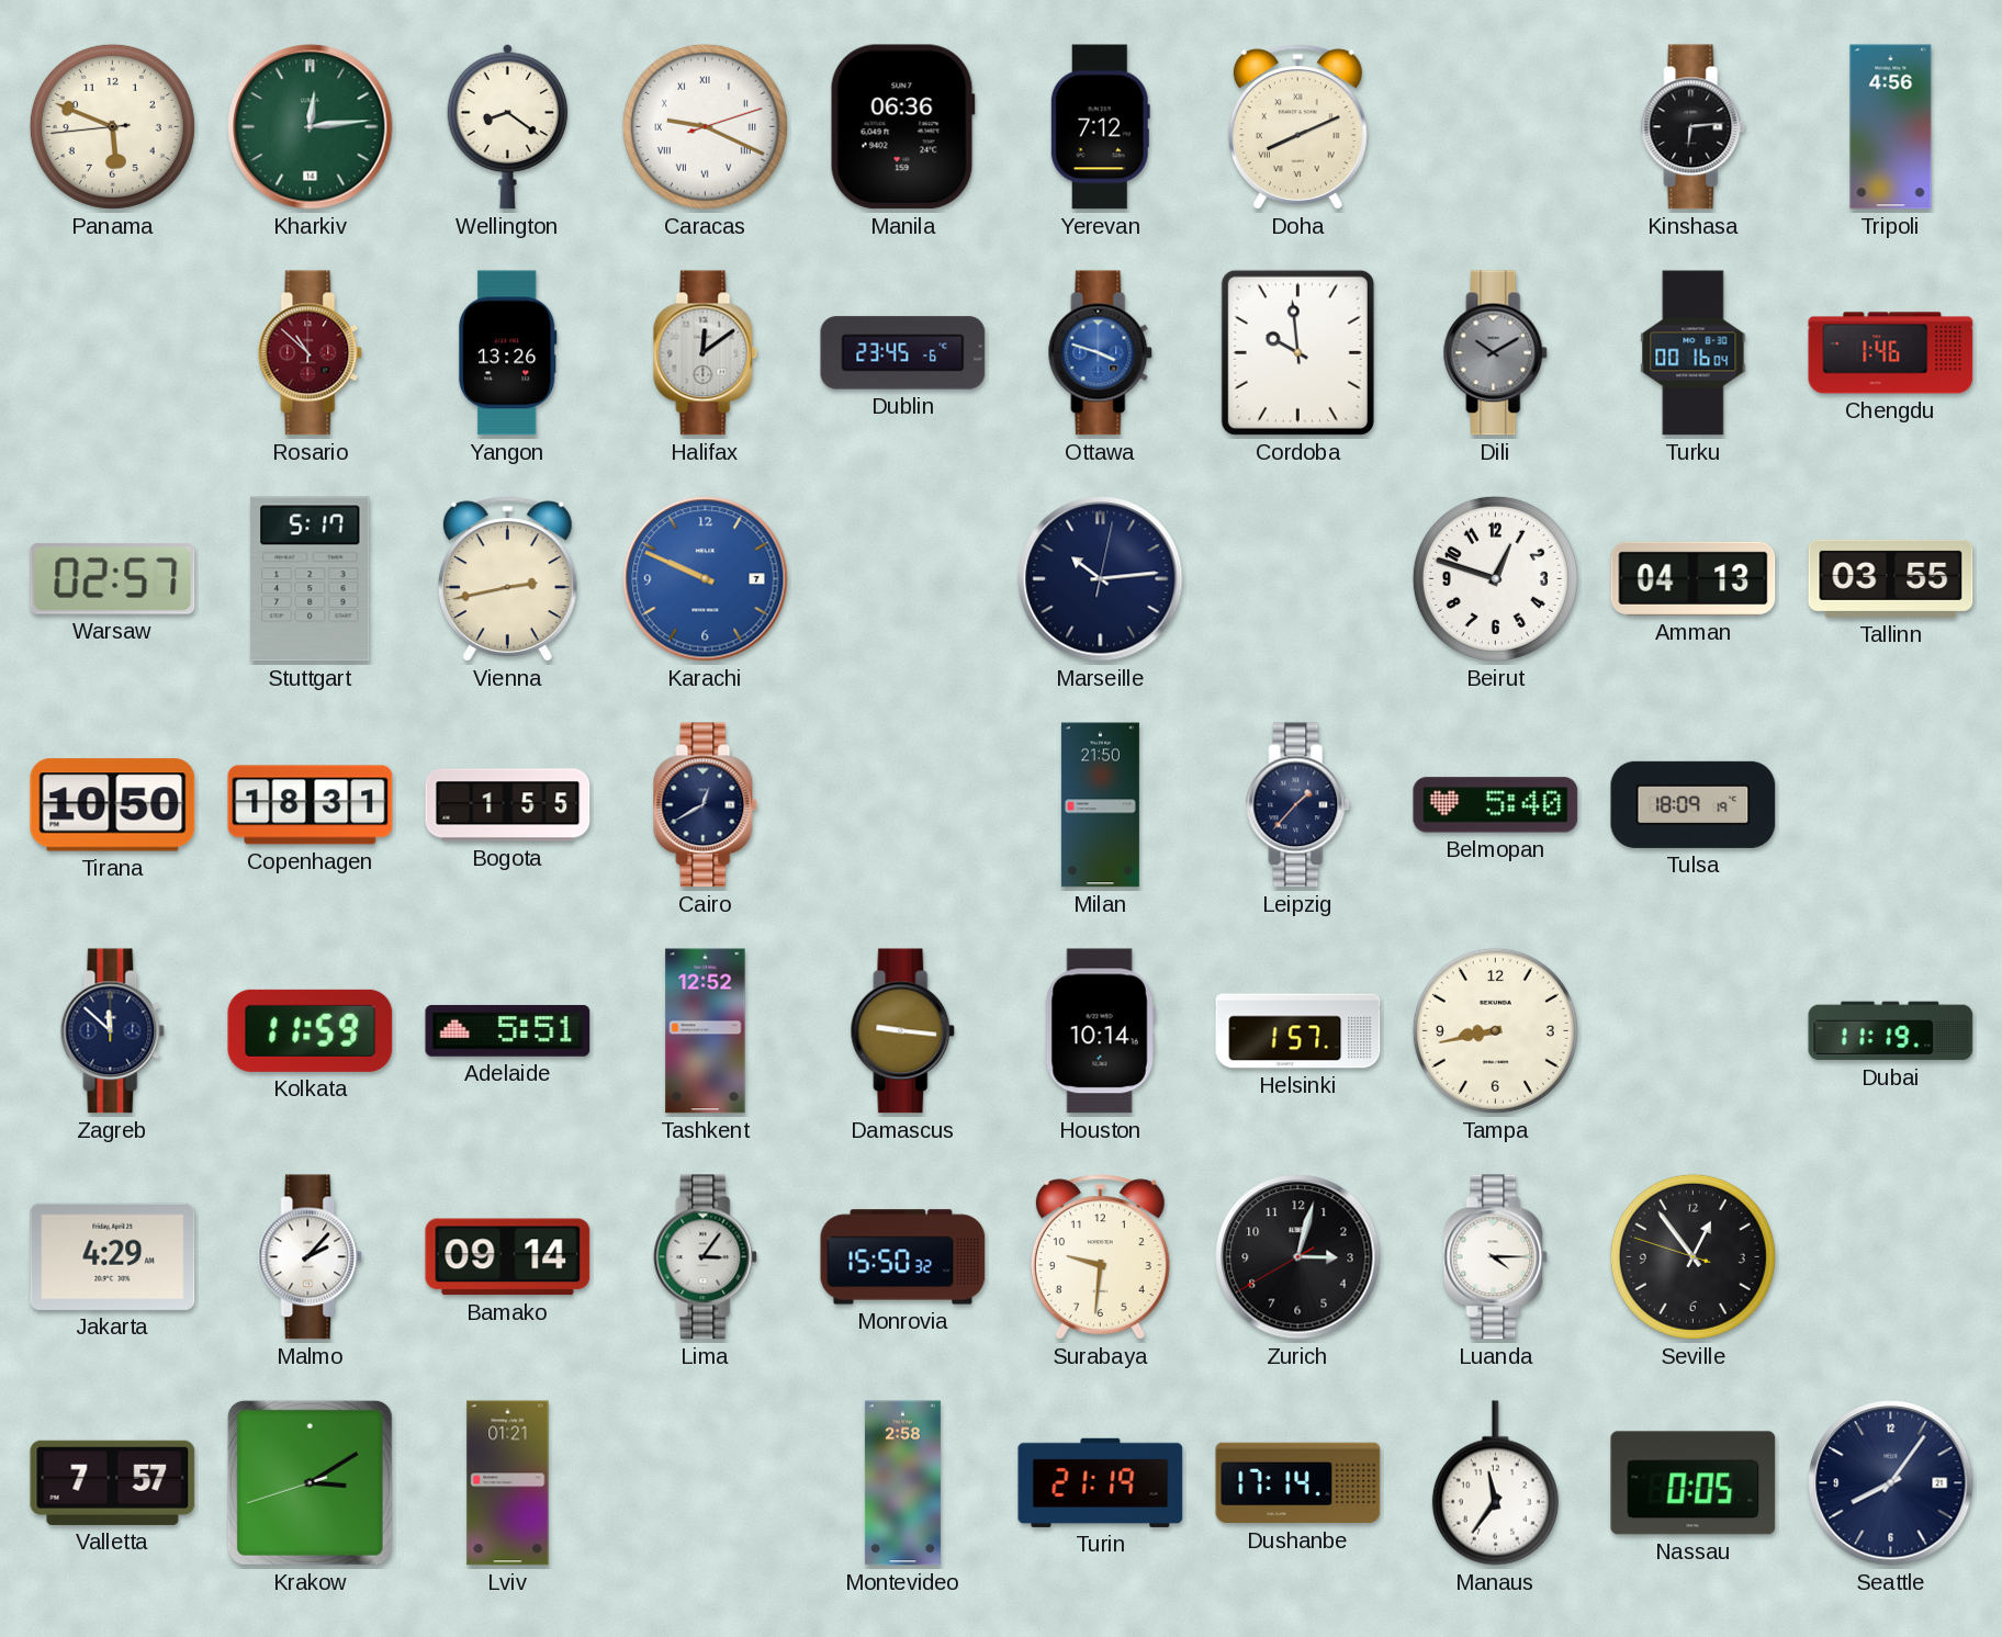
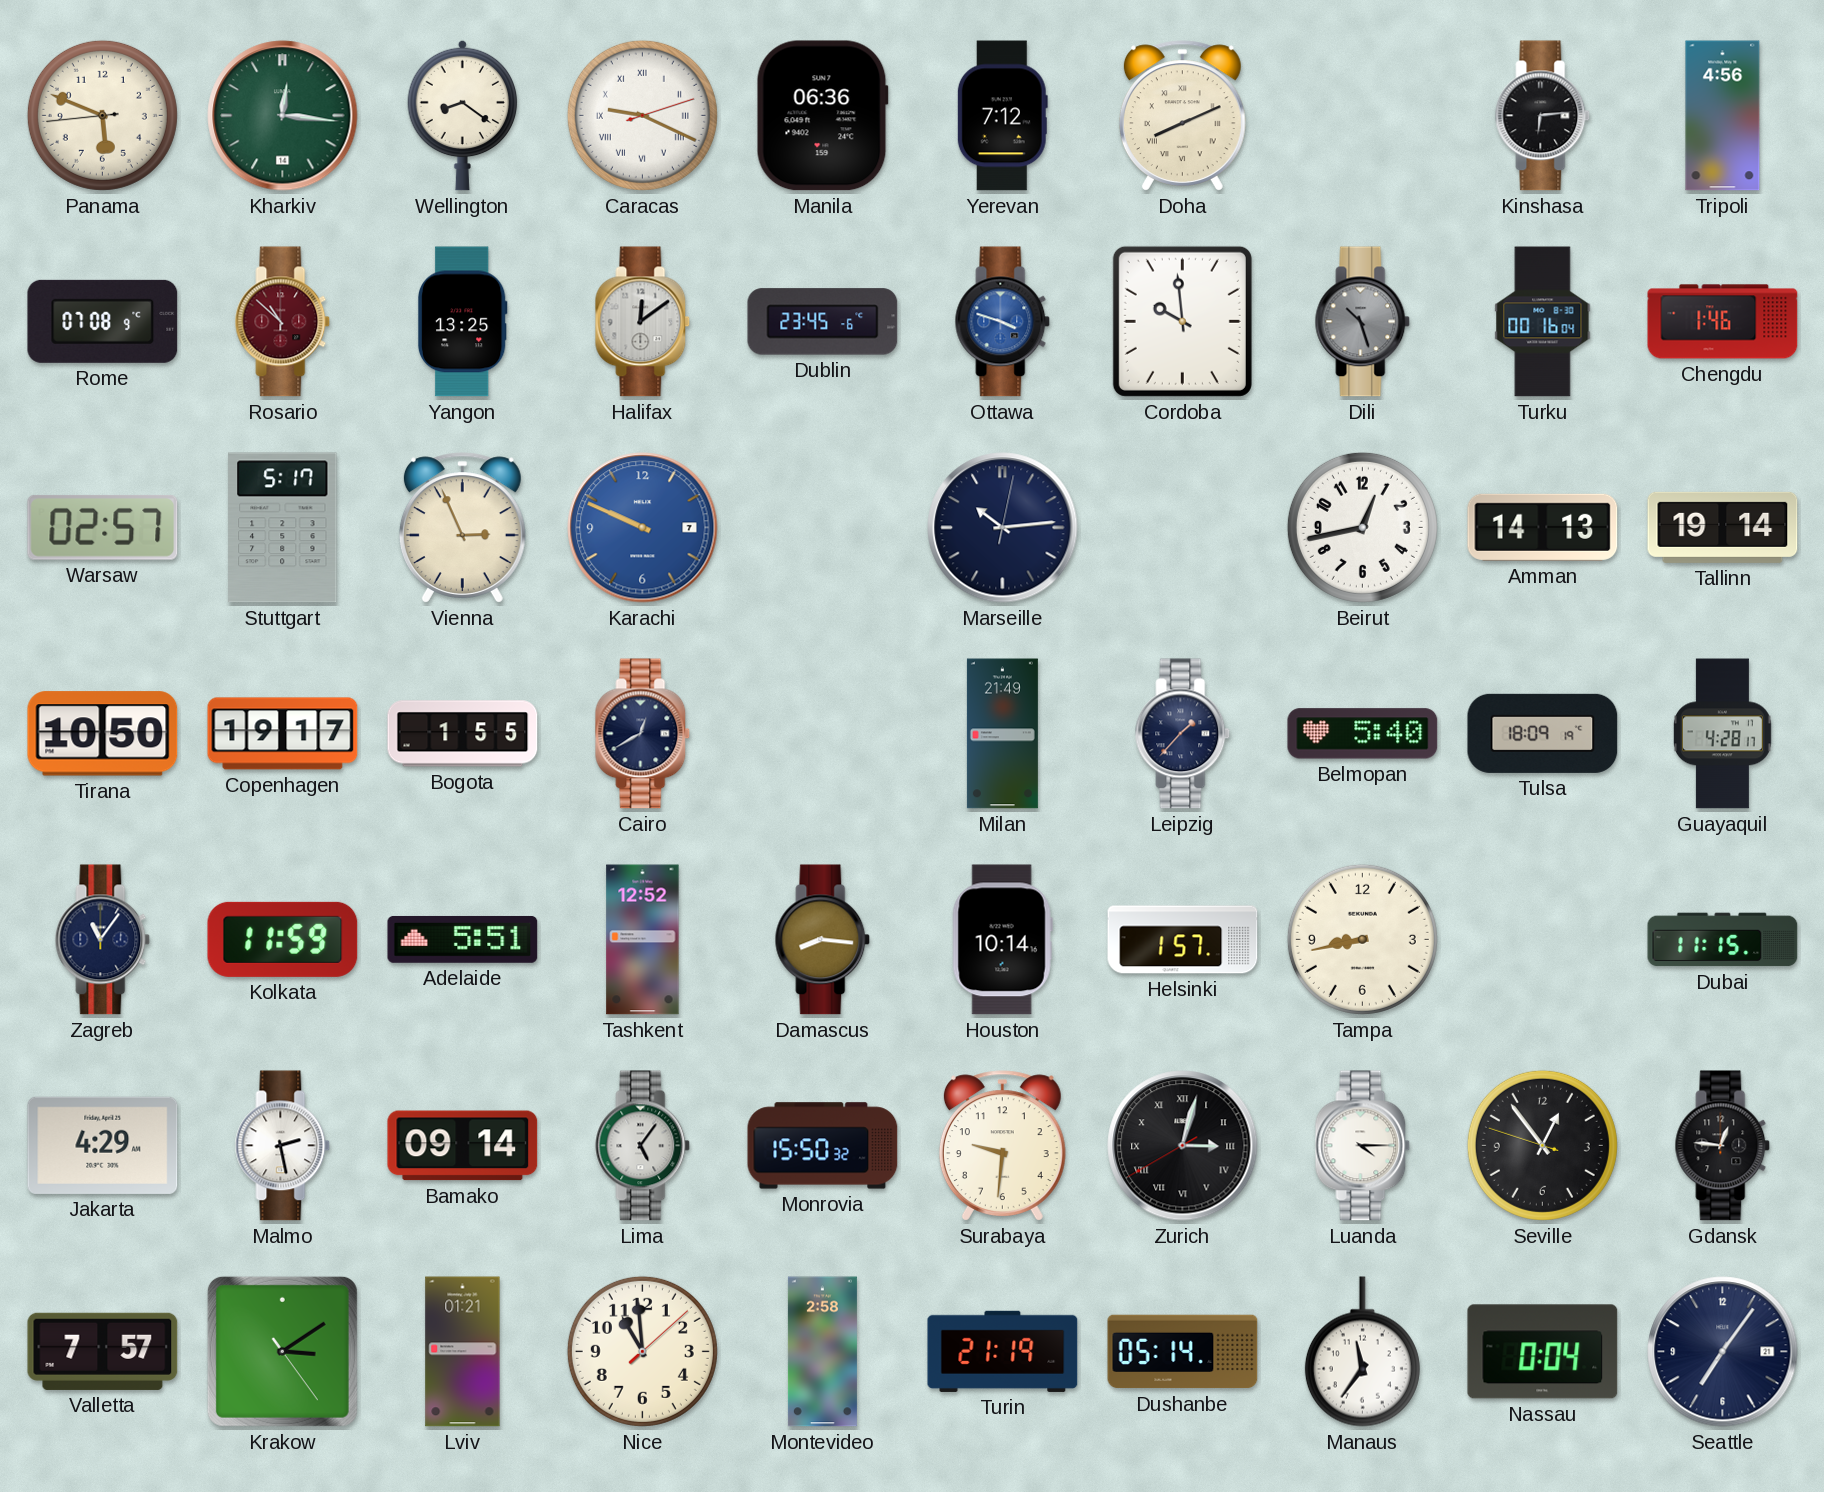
Kharkiv: 12:14 -> 12:16 (283, 116)
Rome: none -> 07:08 (103, 321)
Yangon: 13:26 -> 13:25 (462, 322)
Dili: 10:10 -> 10:27 (1363, 322)
Vienna: 2:43 -> 2:56 (462, 528)
Beirut: 12:48 -> 12:43 (1362, 527)
Amman: 04:13 -> 14:13 (1543, 527)
Tallinn: 03:55 -> 19:14 (1723, 527)
Copenhagen: 18:31 -> 19:17 (283, 734)
Milan: 21:50 -> 21:49 (1002, 734)
Guayaquil: none -> 4:28 (1722, 734)
Zagreb: 11:52 -> 11:06 (103, 940)
Damascus: 9:16 -> 8:16 (823, 940)
Dubai: 11:19 -> 11:15 (1723, 940)
Malmo: 2:07 -> 2:28 (283, 1146)
Lima: 3:06 -> 5:06 (643, 1146)
Zurich numerals: Arabic -> Roman (1183, 1146)
Gdansk: none -> 12:46 (1723, 1146)
Krakow: 3:09:42 -> 3:09:24 (282, 1351)
Nice: none -> 10:59 (642, 1351)
Dushanbe: 17:14 -> 05:14 (1183, 1352)
Nassau: 0:05 -> 0:04 (1543, 1352)
Seattle: 8:06 -> 7:06 (1723, 1352)
